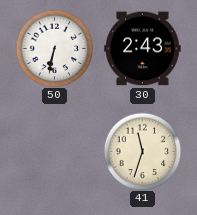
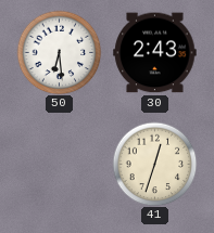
50: 6:32 -> 6:29 (59, 52)
41: 11:33 -> 12:33 (154, 164)
